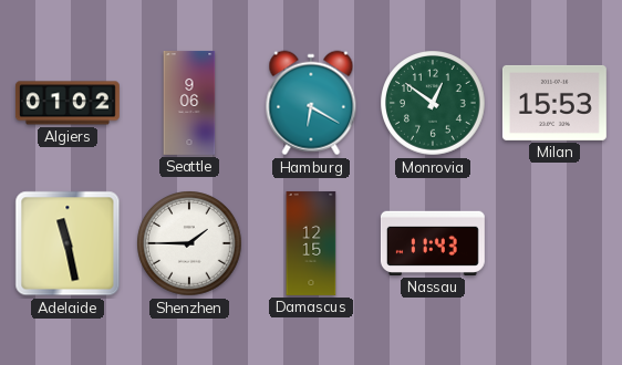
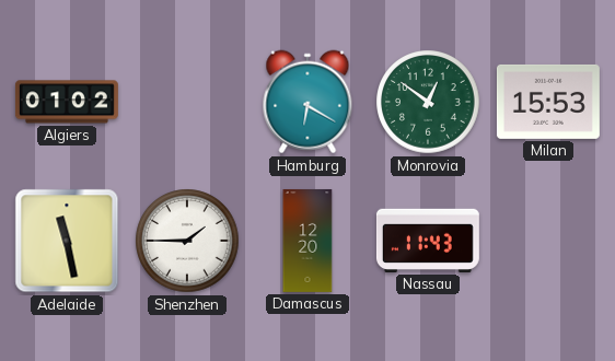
Seattle: 9:06 -> none (189, 103)
Damascus: 12:15 -> 12:20 (307, 241)
